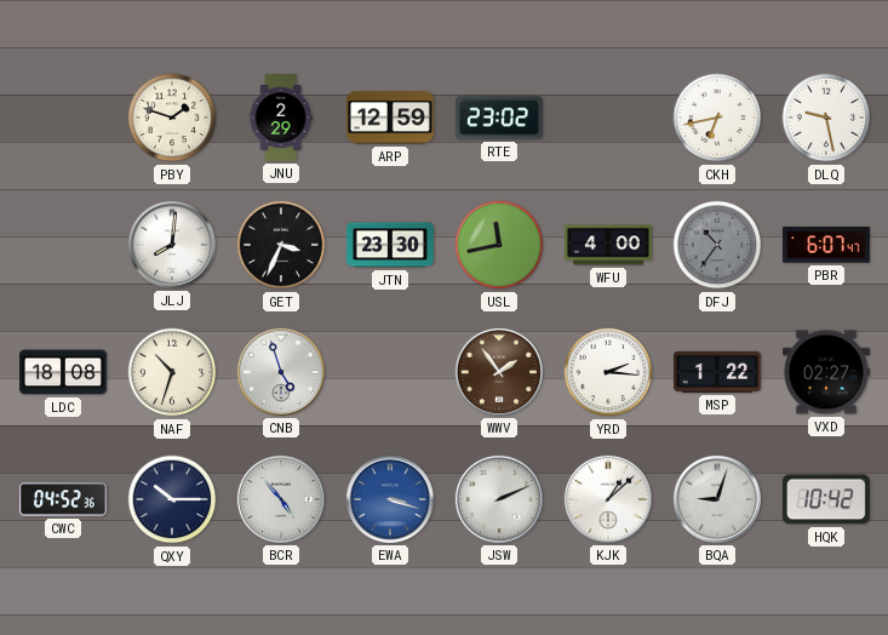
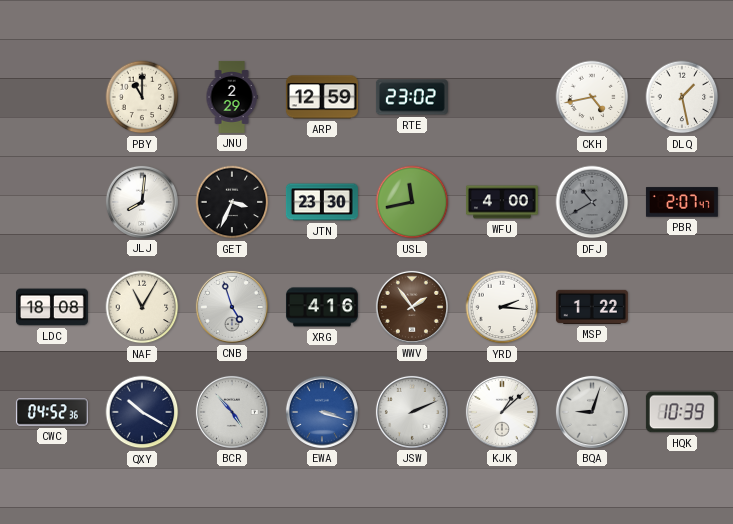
PBY: 1:48 -> 11:00 (142, 97)
CKH: 6:43 -> 4:43 (592, 97)
DLQ: 9:28 -> 1:28 (682, 97)
DFJ: 10:36 -> 10:40 (592, 202)
PBR: 6:07 -> 2:07 (682, 202)
NAF: 10:33 -> 11:05 (142, 307)
XRG: none -> 4:16 (322, 307)
VXD: 02:27 -> none (826, 372)
QXY: 10:15 -> 10:20 (142, 412)
HQK: 10:42 -> 10:39 (682, 412)
